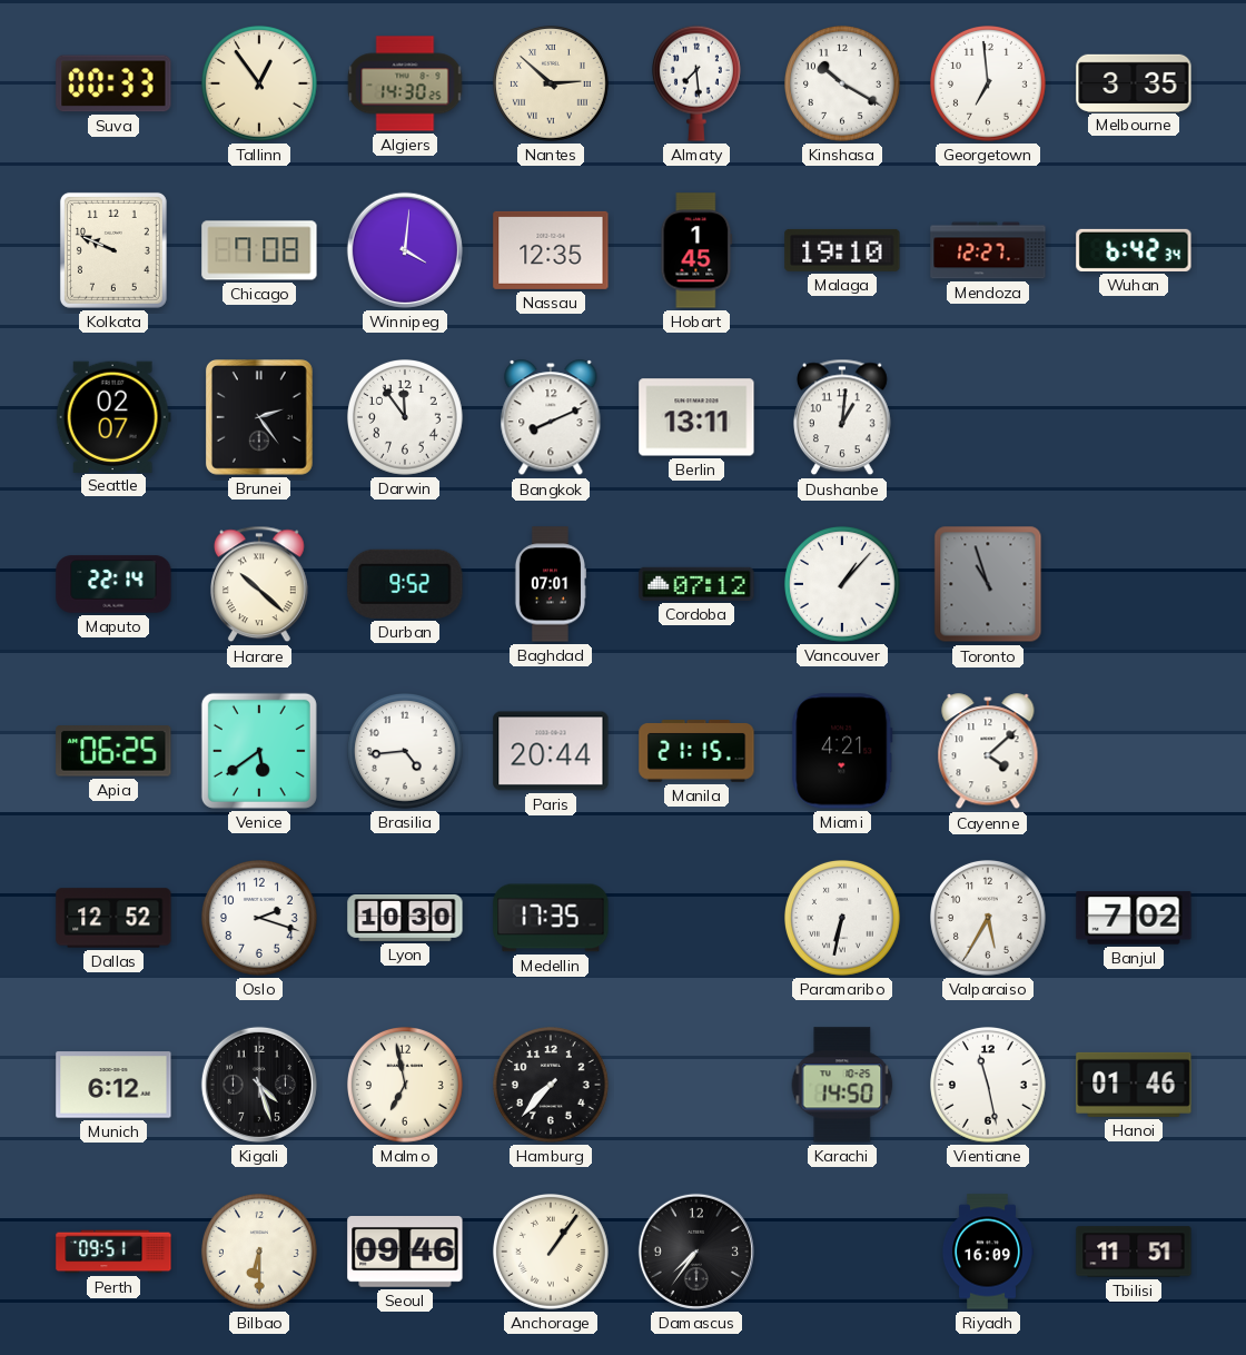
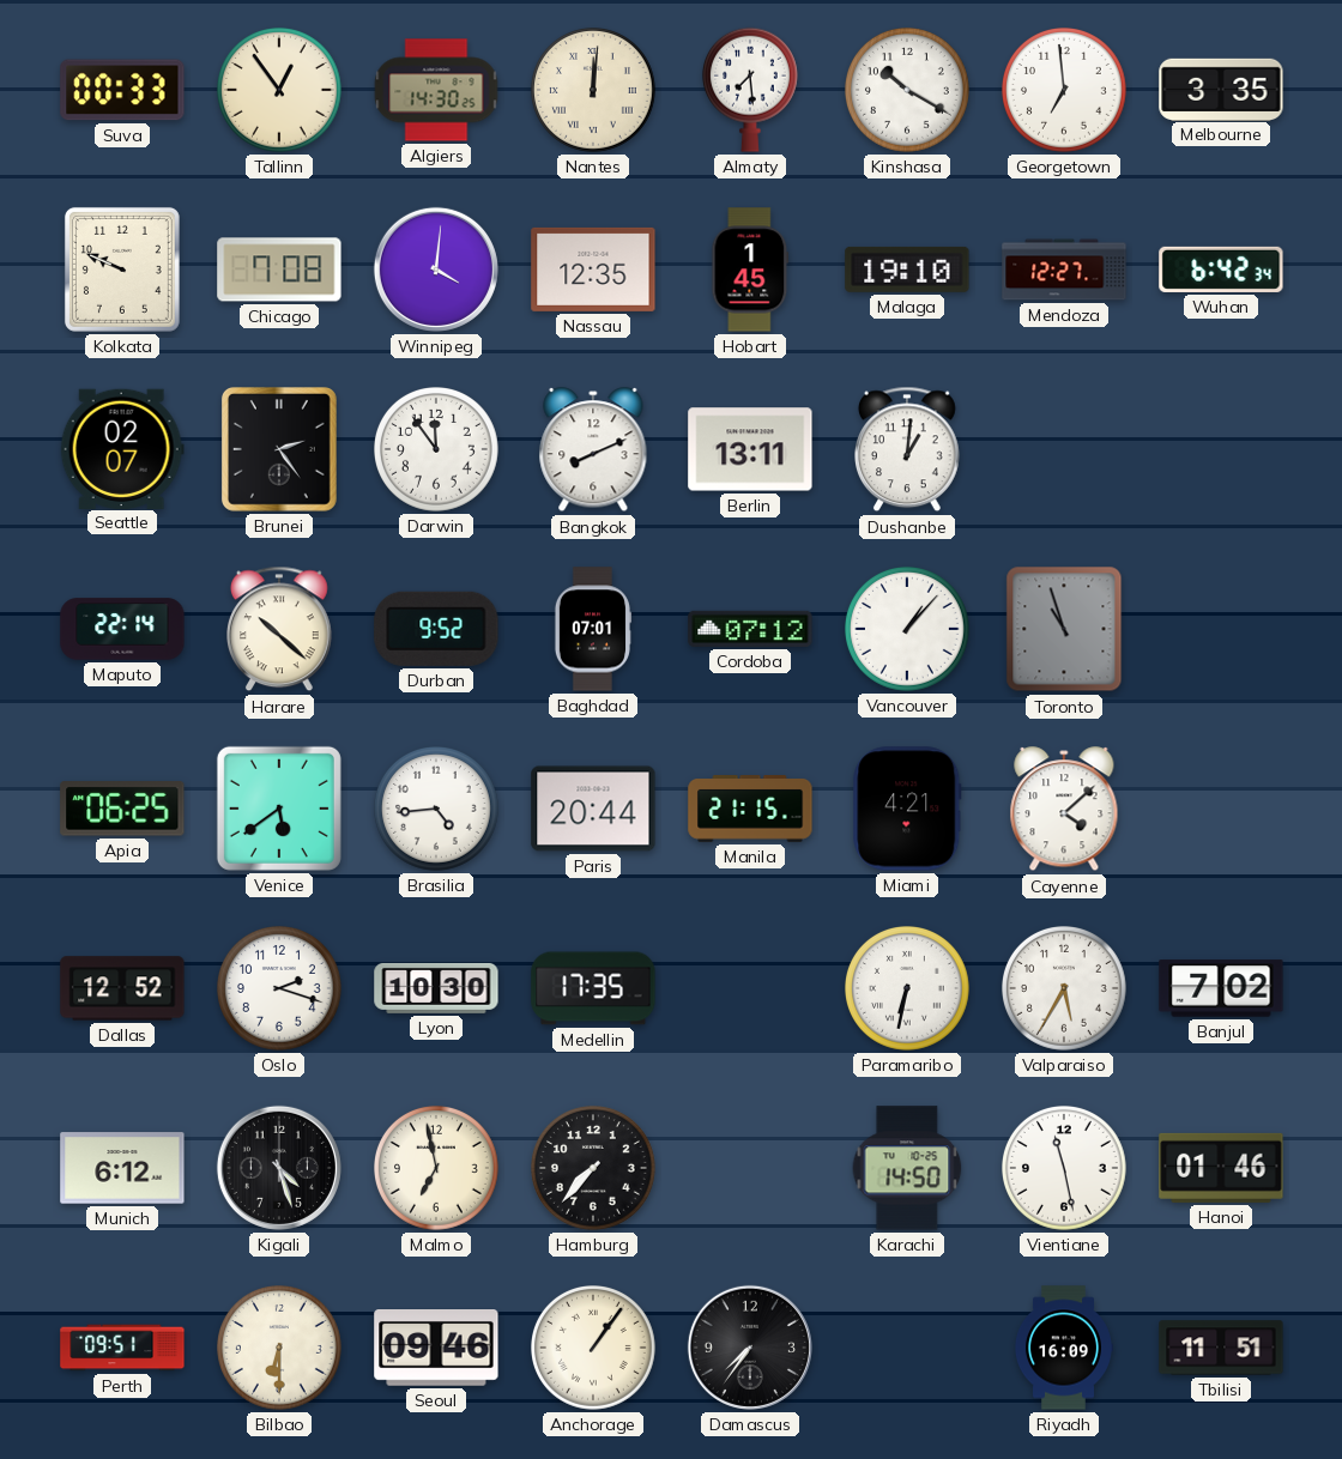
Nantes: 2:52 -> 12:01 (594, 91)
